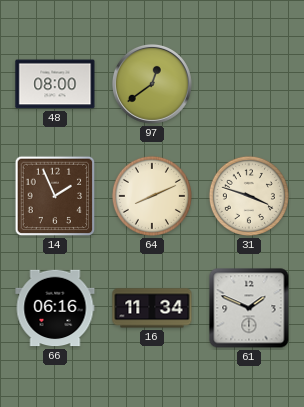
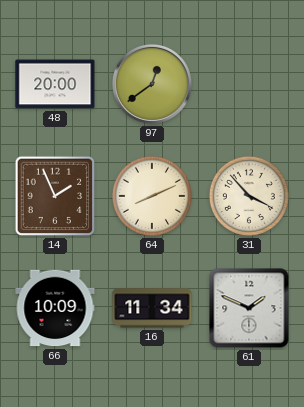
48: 08:00 -> 20:00 (55, 84)
31: 3:48 -> 3:53 (249, 196)
66: 06:16 -> 10:09 (55, 308)
